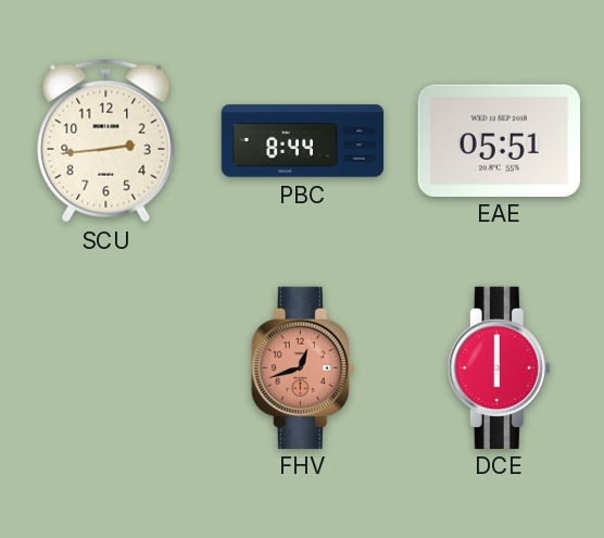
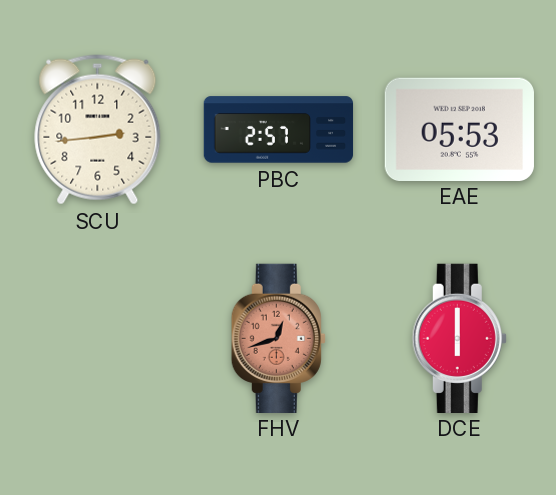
PBC: 8:44 -> 2:57 (279, 130)
EAE: 05:51 -> 05:53 (459, 129)
